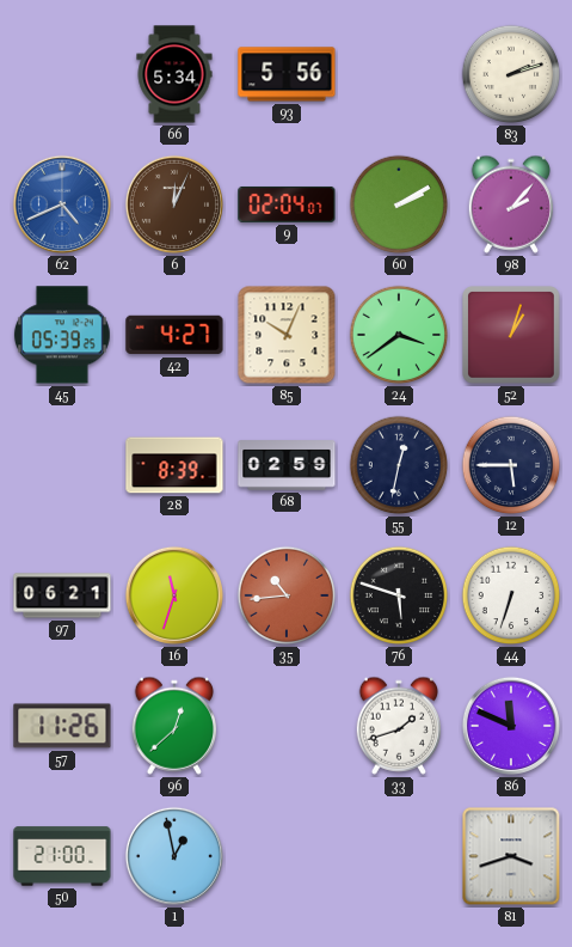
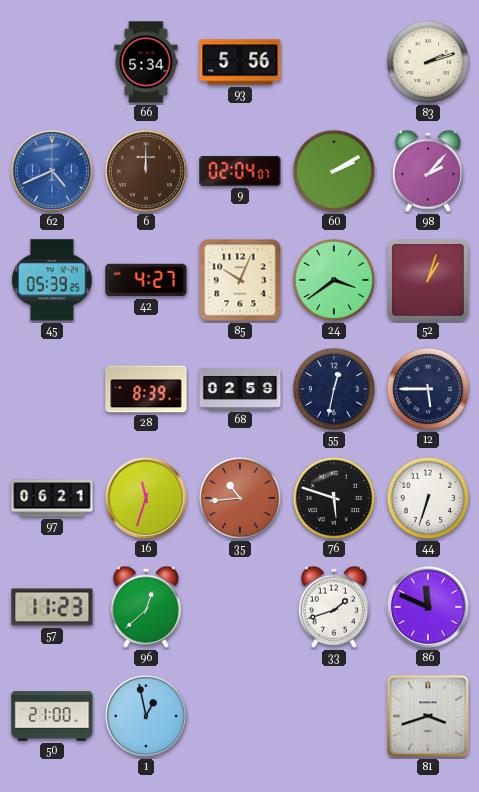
6: 12:04 -> 12:00 (146, 171)
57: 11:26 -> 11:23 (52, 607)
